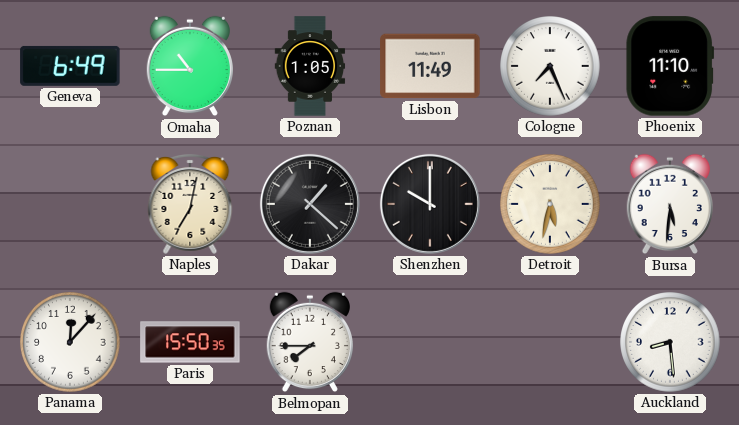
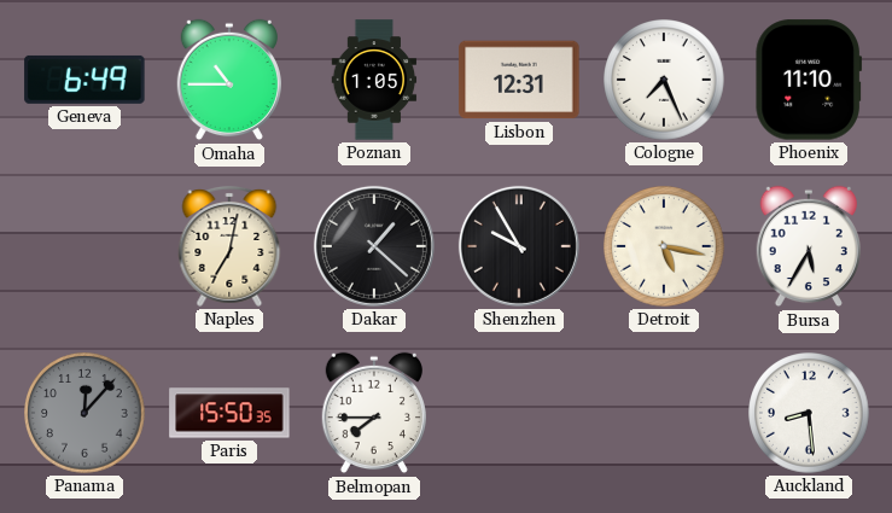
Lisbon: 11:49 -> 12:31 (519, 80)
Shenzhen: 10:00 -> 9:55 (519, 246)
Detroit: 5:32 -> 5:17 (664, 246)
Bursa: 5:31 -> 5:35 (809, 246)
Panama dial: white -> grey (84, 413)
